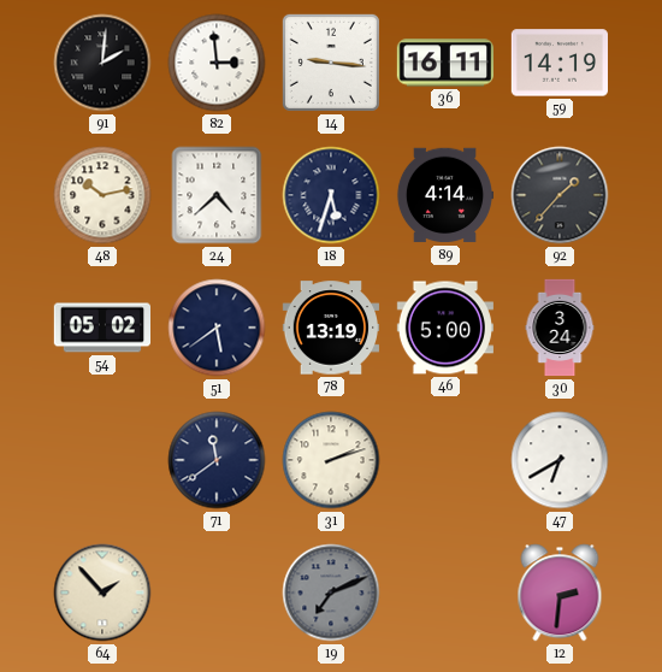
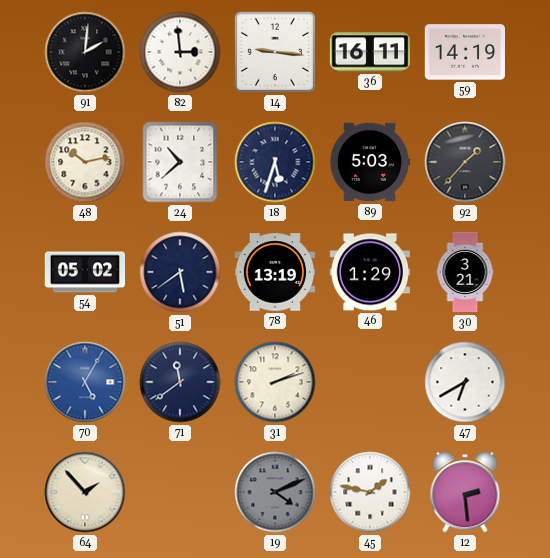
24: 4:38 -> 10:38 (180, 162)
89: 4:14 -> 5:03 (369, 162)
46: 5:00 -> 1:29 (369, 272)
30: 3:24 -> 3:21 (465, 272)
70: none -> 5:05 (85, 382)
19: 7:11 -> 4:11 (275, 492)
45: none -> 1:47 (370, 492)
12: 2:31 -> 2:29 (465, 492)
